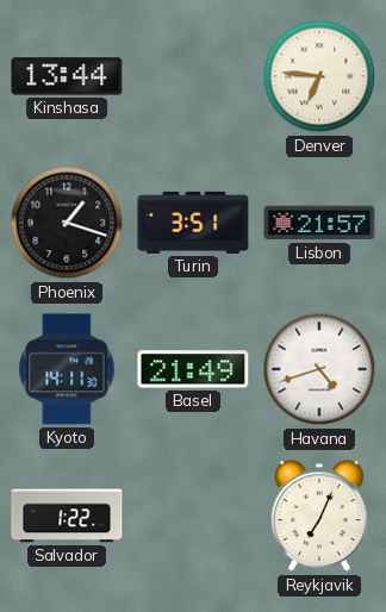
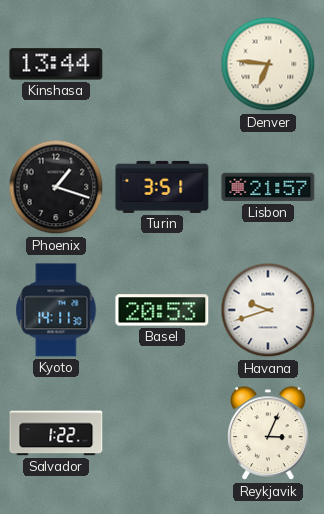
Basel: 21:49 -> 20:53 (162, 310)
Havana: 4:42 -> 9:42 (268, 310)
Reykjavik: 7:04 -> 3:04 (268, 434)
